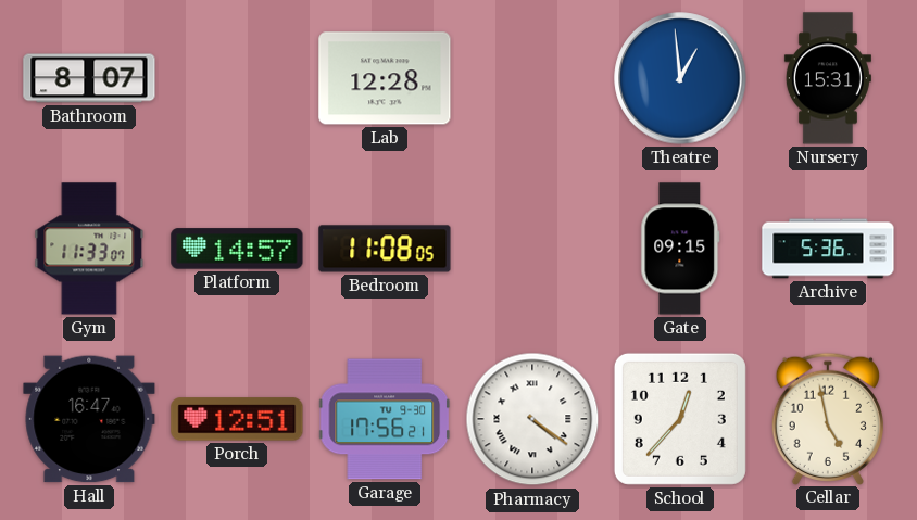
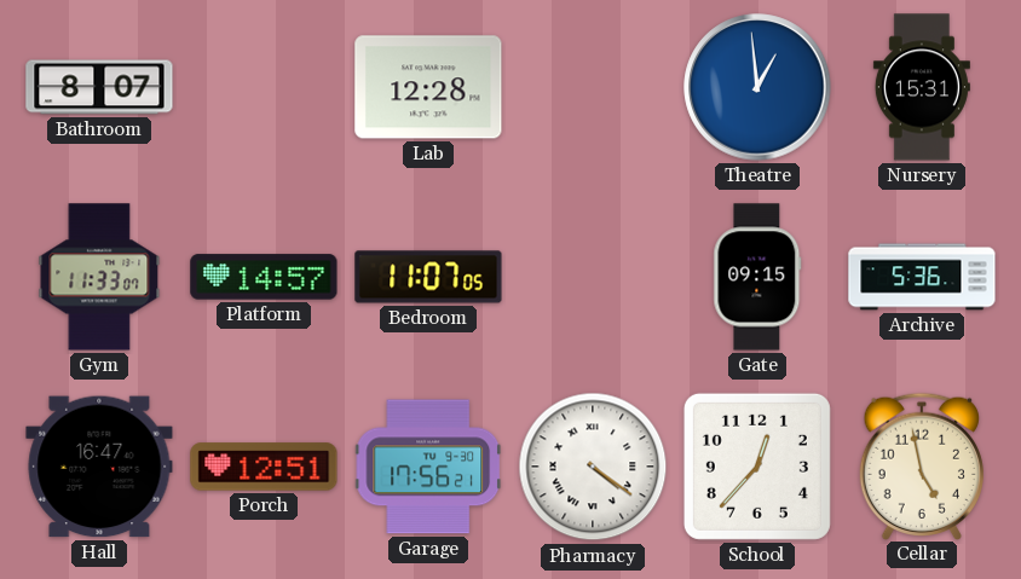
Bedroom: 11:08 -> 11:07 (428, 277)
